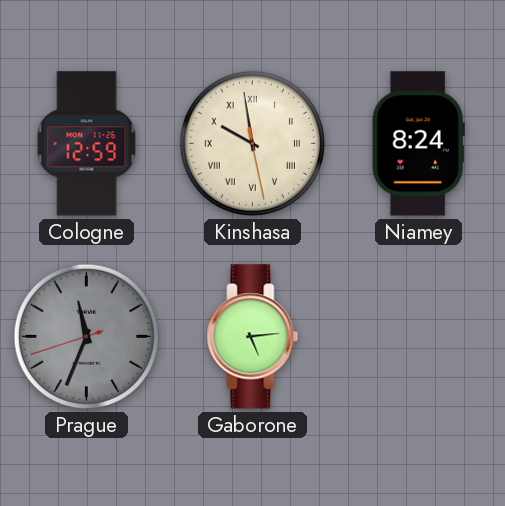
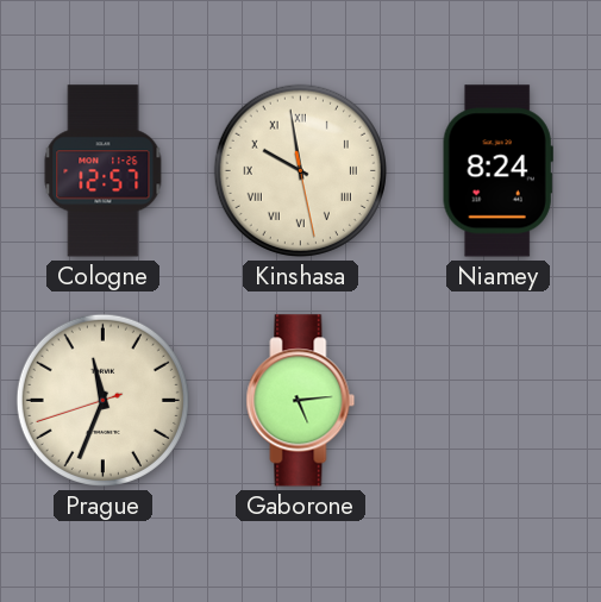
Cologne: 12:59 -> 12:57 (104, 171)
Prague dial: grey -> cream (102, 400)
